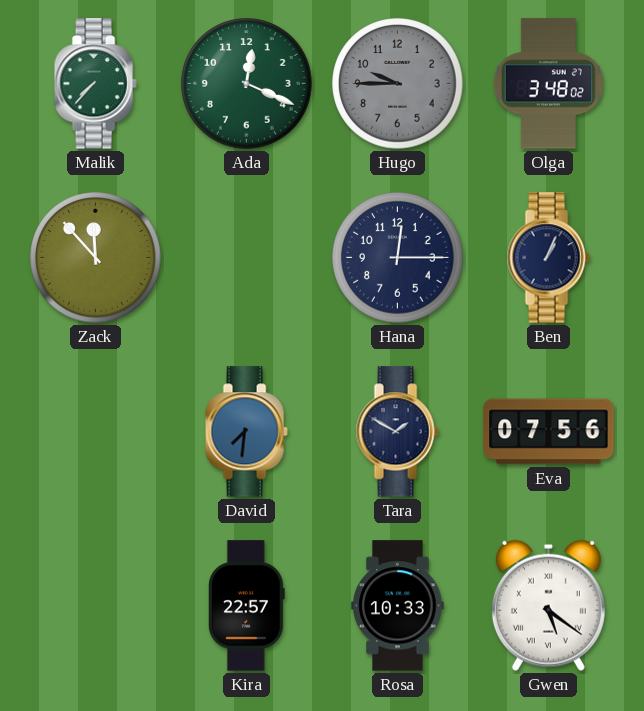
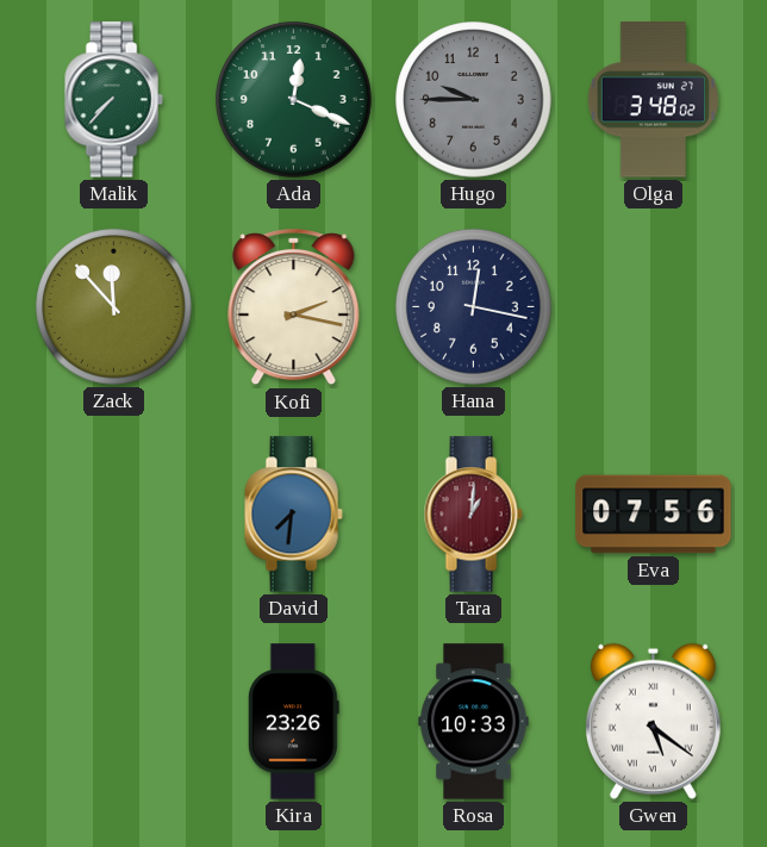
Kofi: none -> 2:17 (294, 307)
Hana: 12:15 -> 12:17 (474, 307)
Ben: 1:04 -> none (548, 258)
Tara: 1:50 -> 1:01 (473, 515)
Tara dial: navy -> burgundy (473, 515)
Kira: 22:57 -> 23:26 (293, 722)
